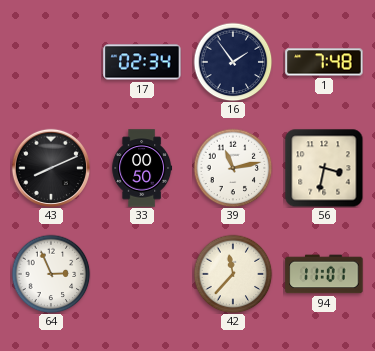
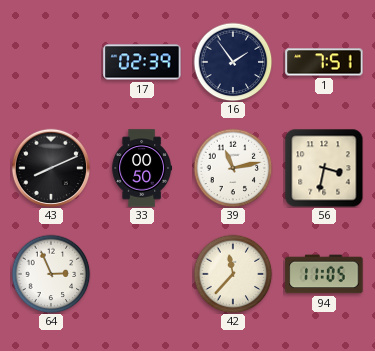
17: 02:34 -> 02:39 (142, 62)
1: 7:48 -> 7:51 (324, 62)
94: 11:01 -> 11:05 (324, 274)
